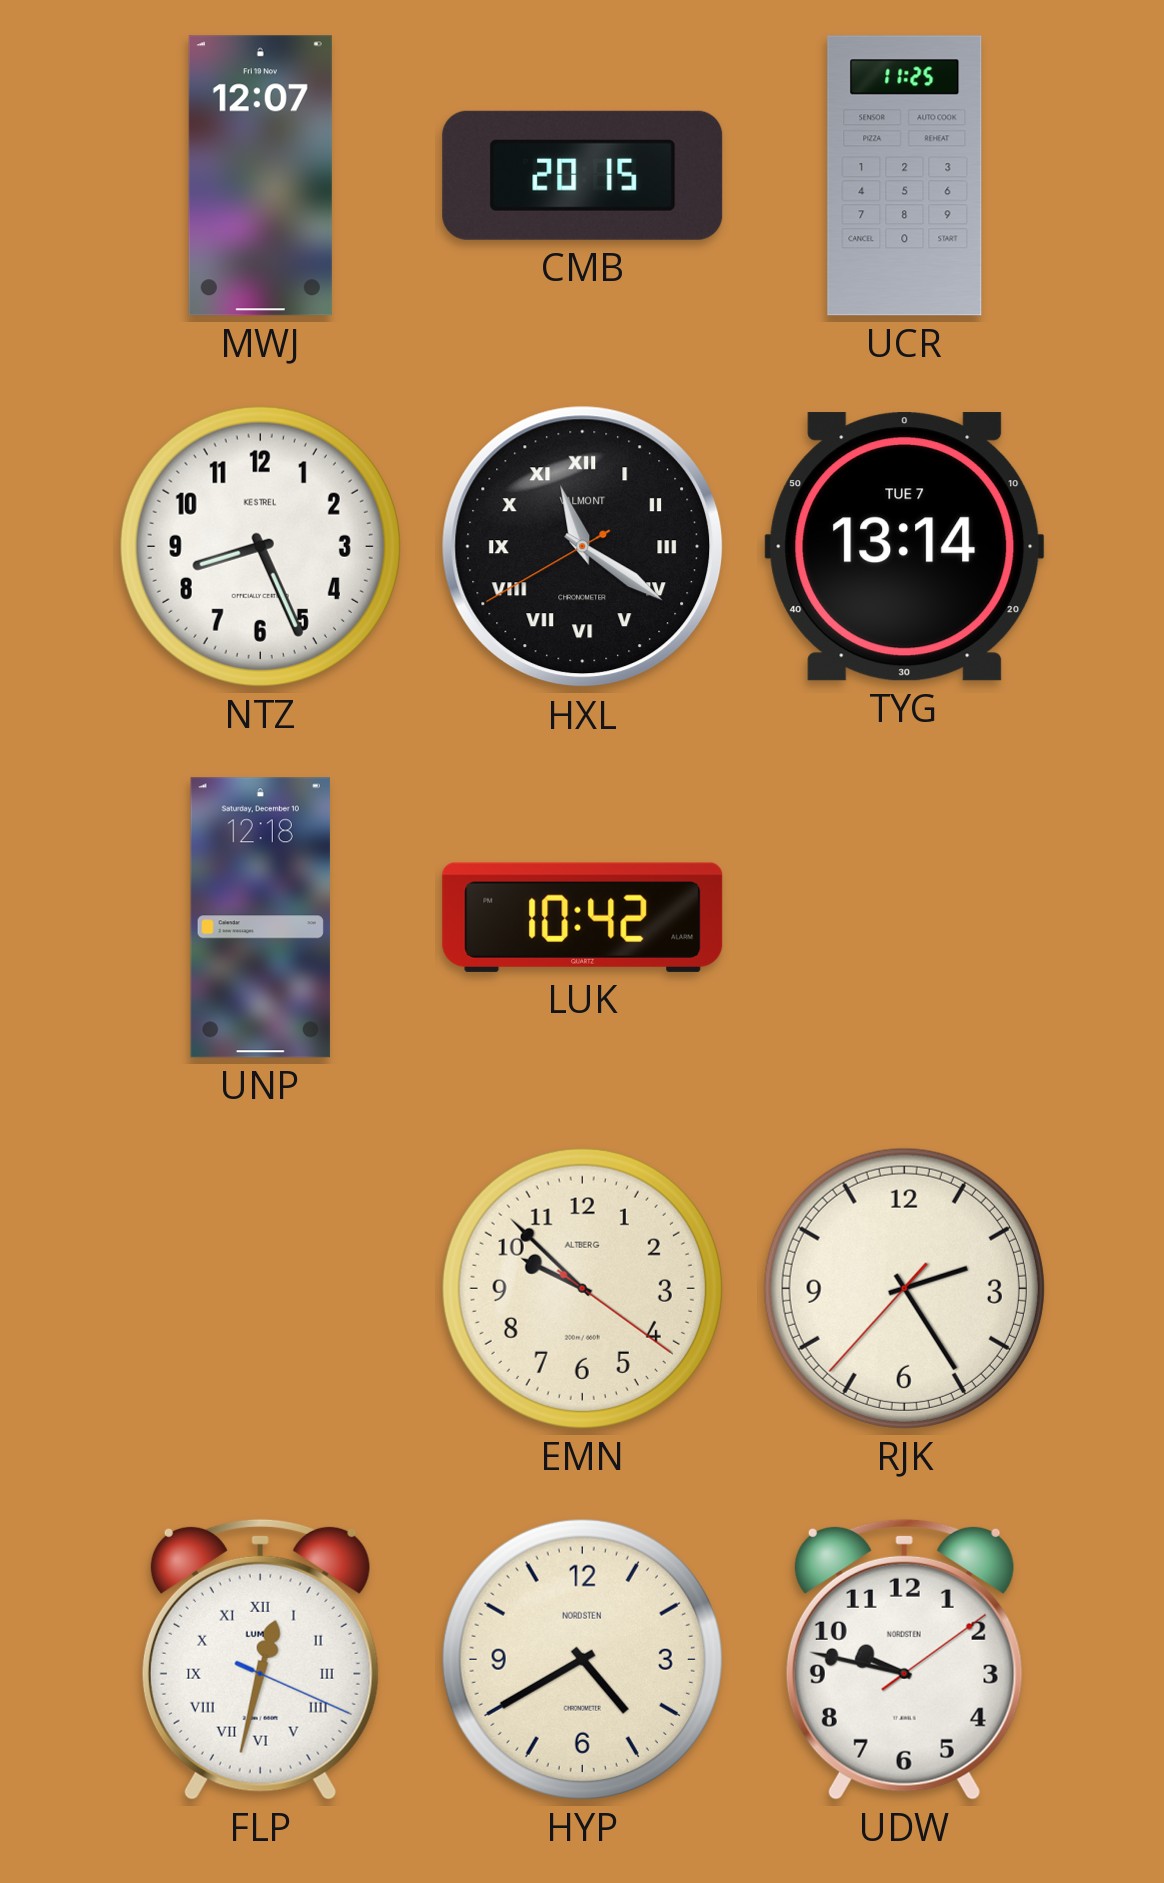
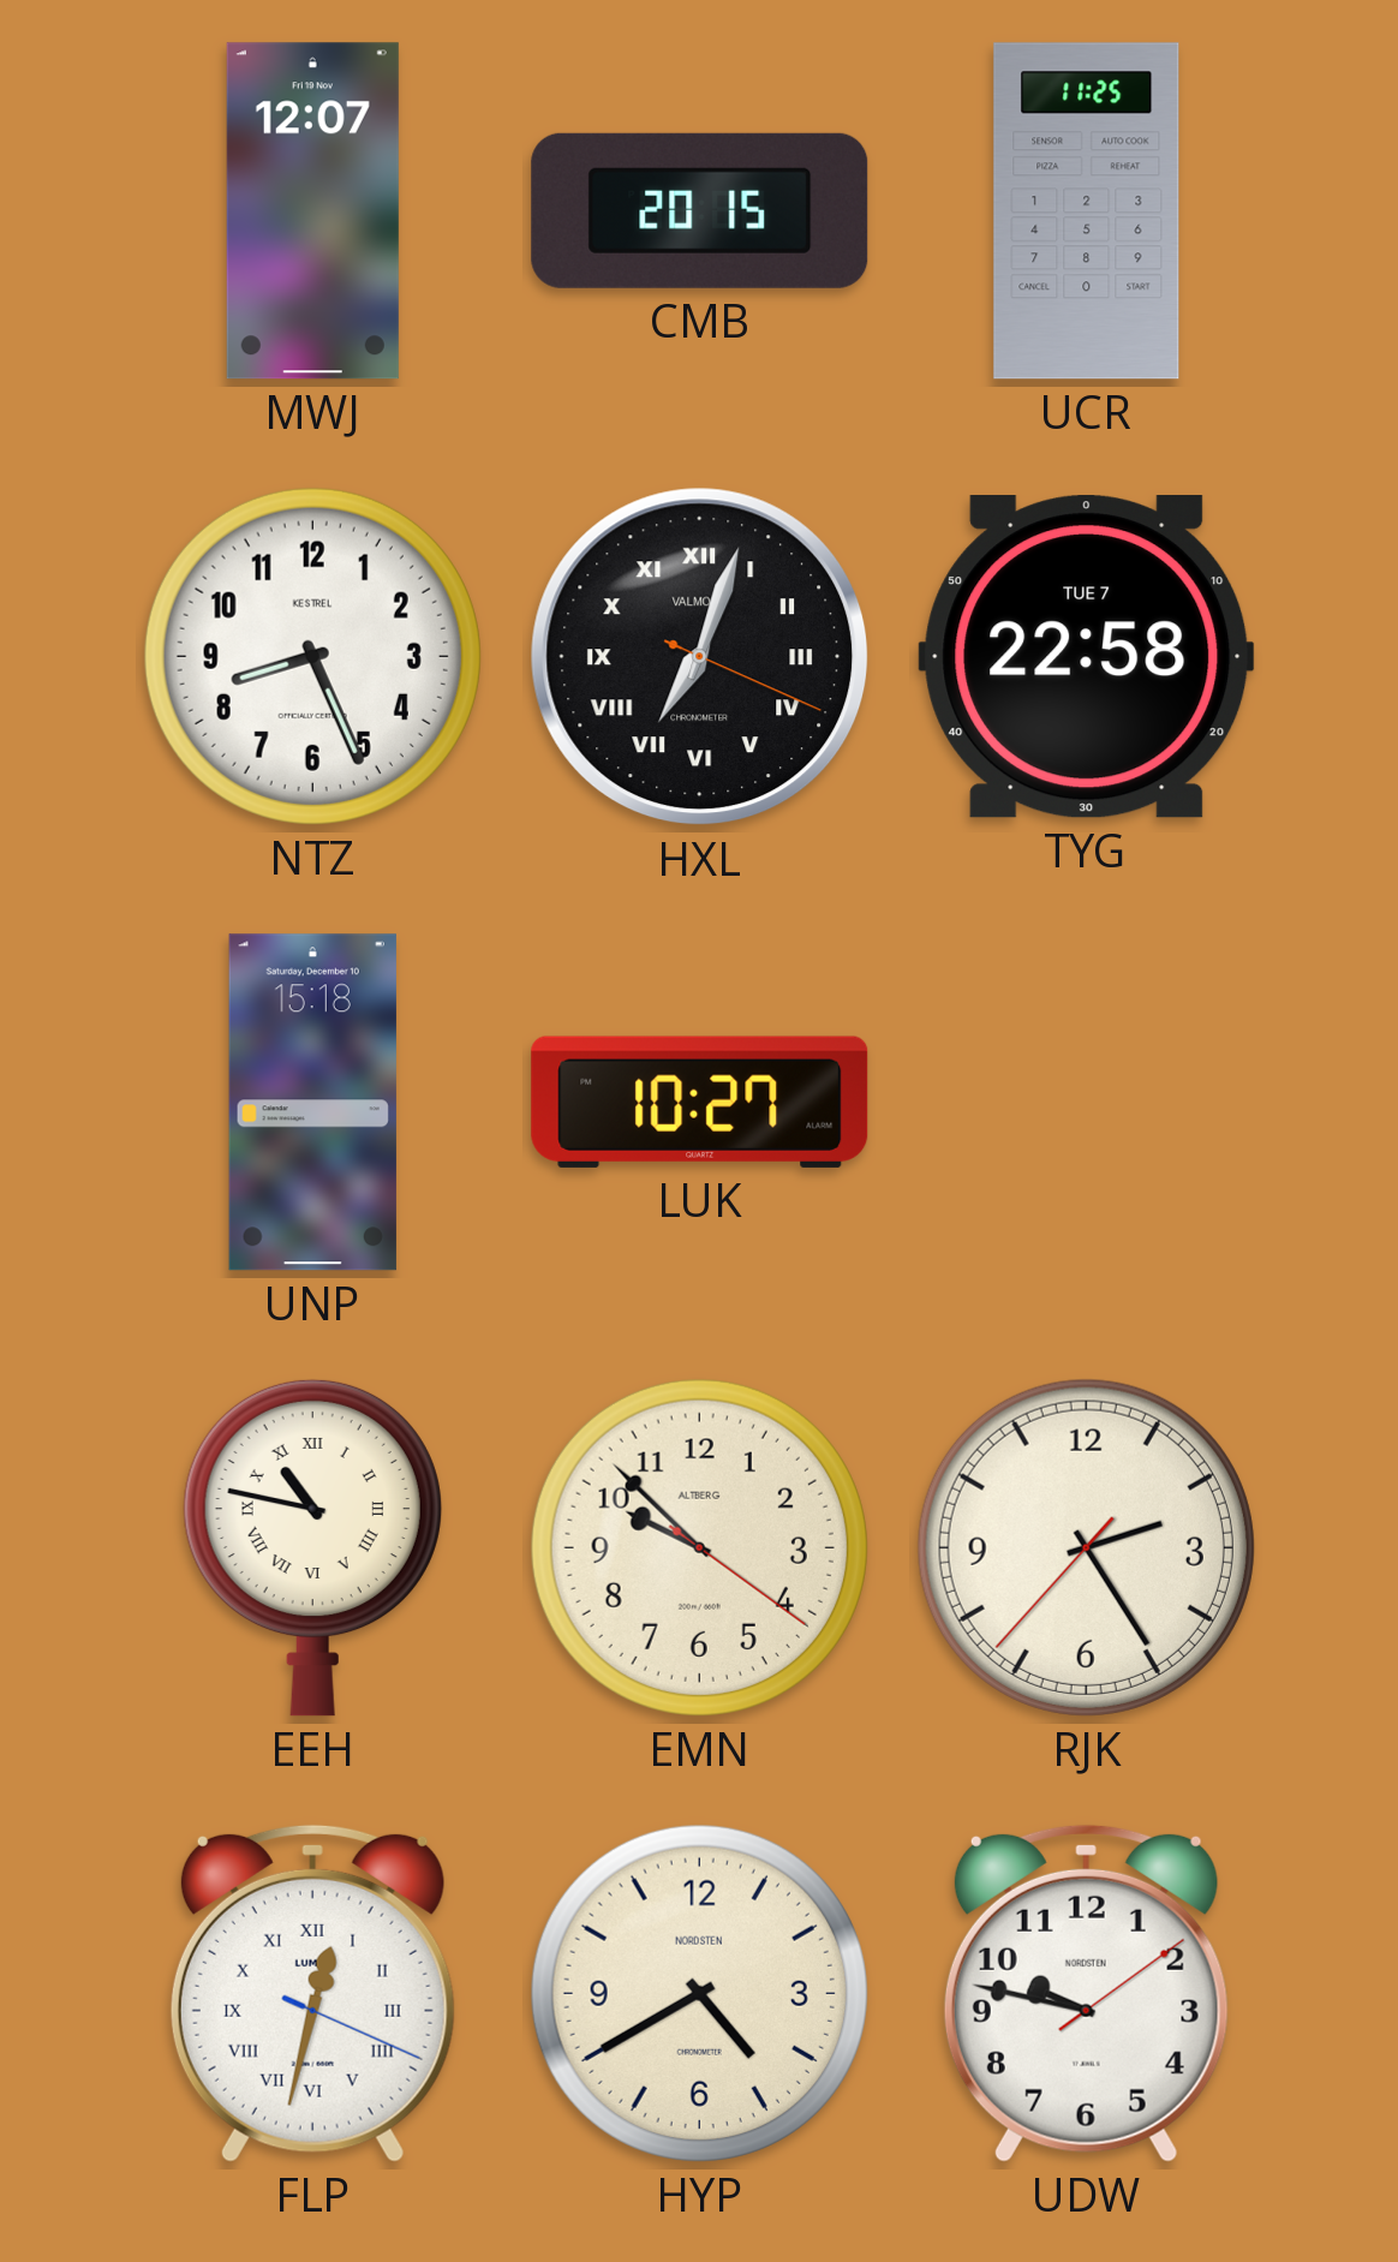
HXL: 11:20 -> 7:03 (700, 657)
TYG: 13:14 -> 22:58 (1087, 657)
UNP: 12:18 -> 15:18 (312, 1103)
LUK: 10:42 -> 10:27 (700, 1102)
EEH: none -> 10:47 (312, 1547)
